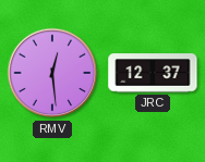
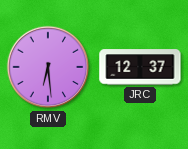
RMV: 12:29 -> 6:29 (48, 67)
